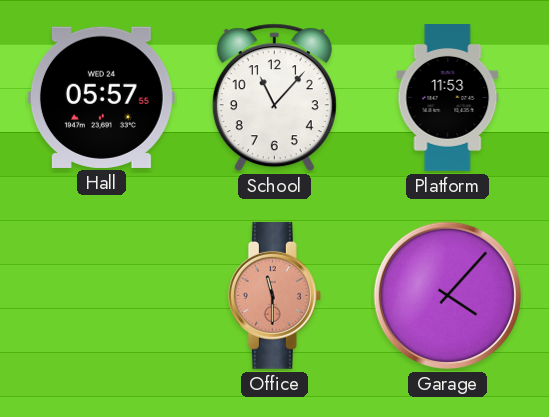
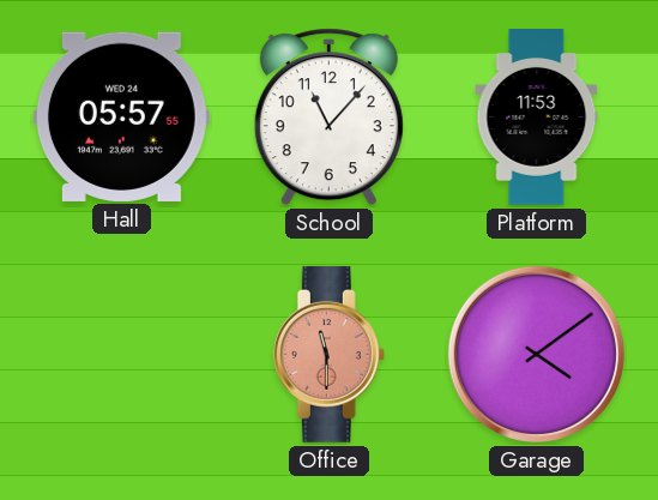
Garage: 4:07 -> 4:09 (536, 354)
